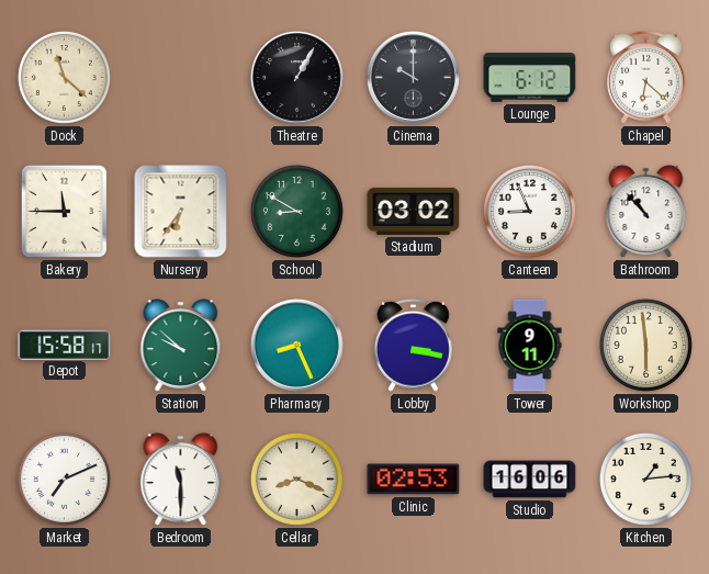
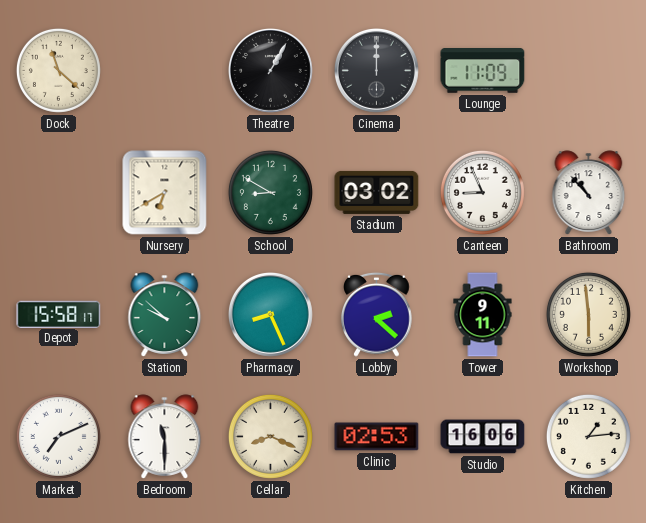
Cinema: 10:00 -> 12:00 (377, 71)
Lounge: 6:12 -> 11:09 (483, 71)
Chapel: 6:22 -> none (646, 77)
Bakery: 11:45 -> none (64, 211)
Nursery: 6:36 -> 6:40 (165, 193)
Lobby: 3:17 -> 2:22 (377, 314)
